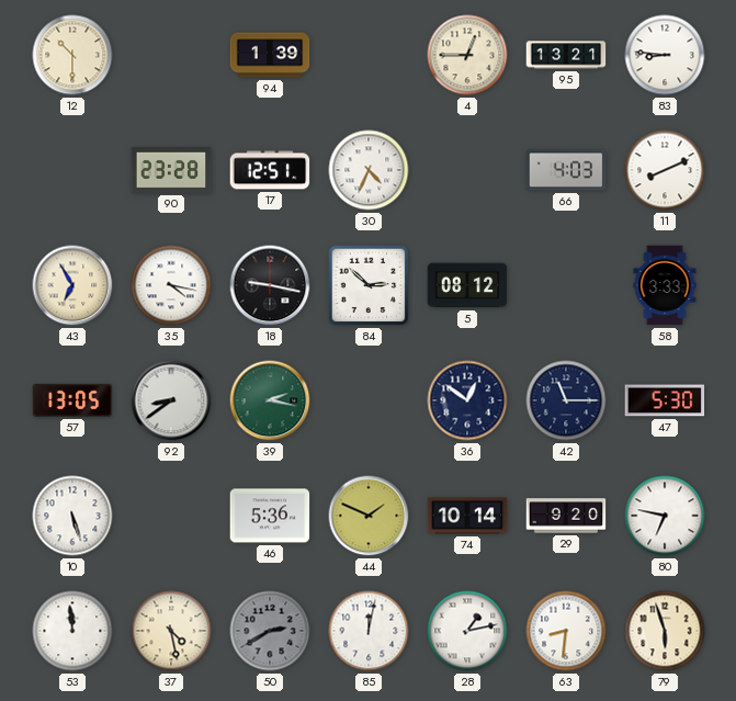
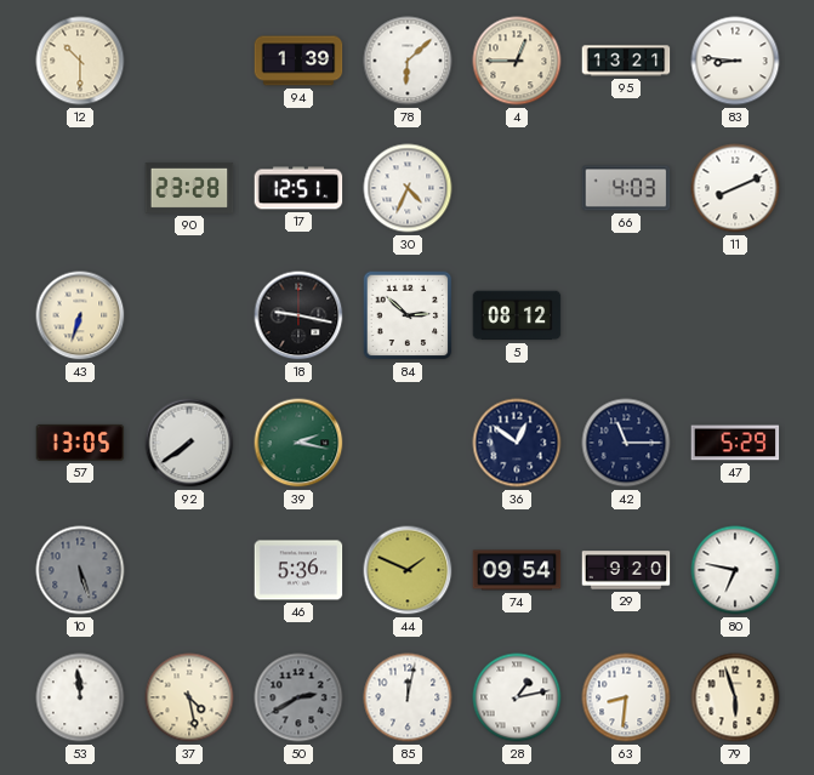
78: none -> 6:08 (408, 61)
43: 6:55 -> 6:33 (80, 315)
35: 4:17 -> none (171, 285)
58: 3:33 -> none (665, 285)
92: 8:39 -> 7:39 (189, 443)
47: 5:30 -> 5:29 (735, 443)
10 dial: white -> grey (80, 570)
74: 10:14 -> 09:54 (517, 570)
